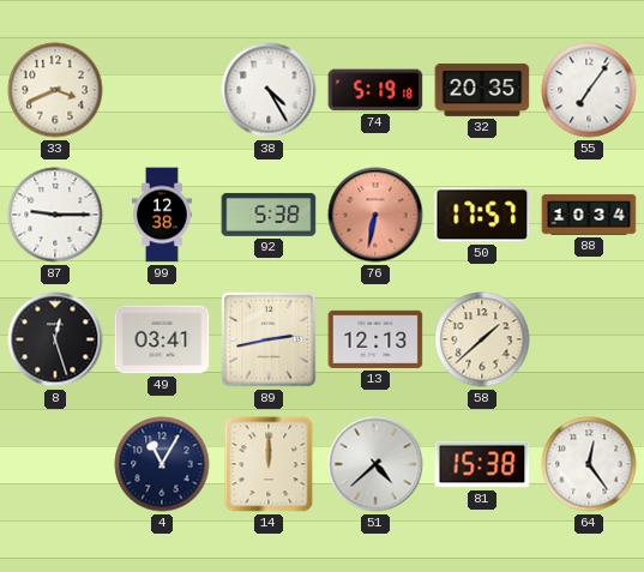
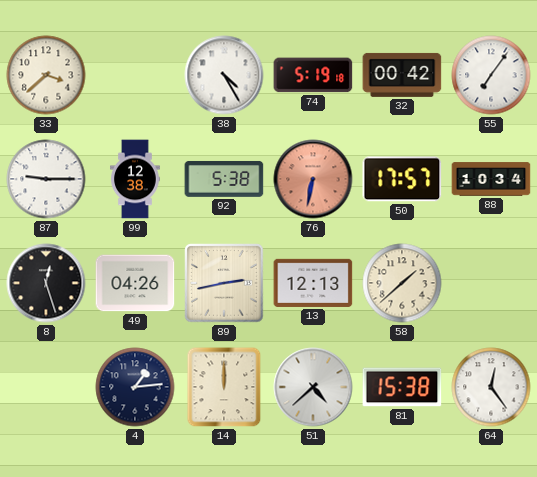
33: 3:41 -> 3:38 (46, 75)
32: 20:35 -> 00:42 (402, 75)
49: 03:41 -> 04:26 (135, 283)
4: 11:05 -> 1:14 (135, 387)
